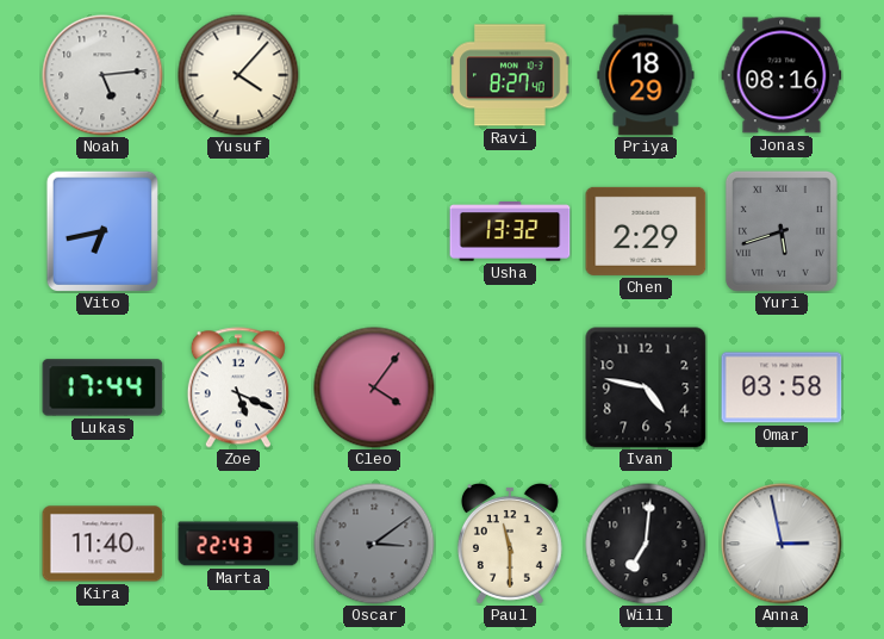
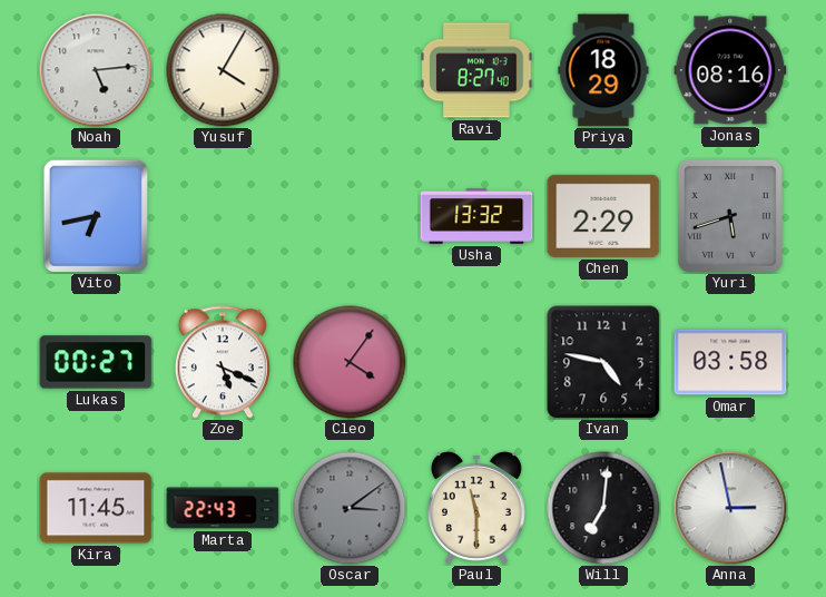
Yusuf: 4:07 -> 4:05 (223, 70)
Lukas: 17:44 -> 00:27 (96, 362)
Kira: 11:40 -> 11:45 (96, 508)
